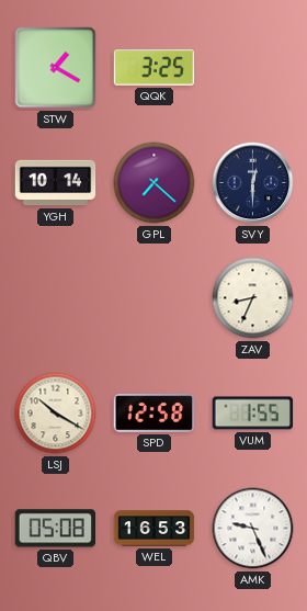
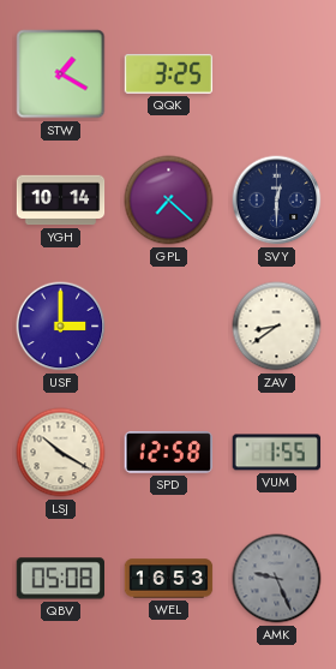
USF: none -> 3:00 (61, 327)
ZAV: 8:34 -> 8:39 (277, 327)
AMK dial: white -> grey (277, 579)
